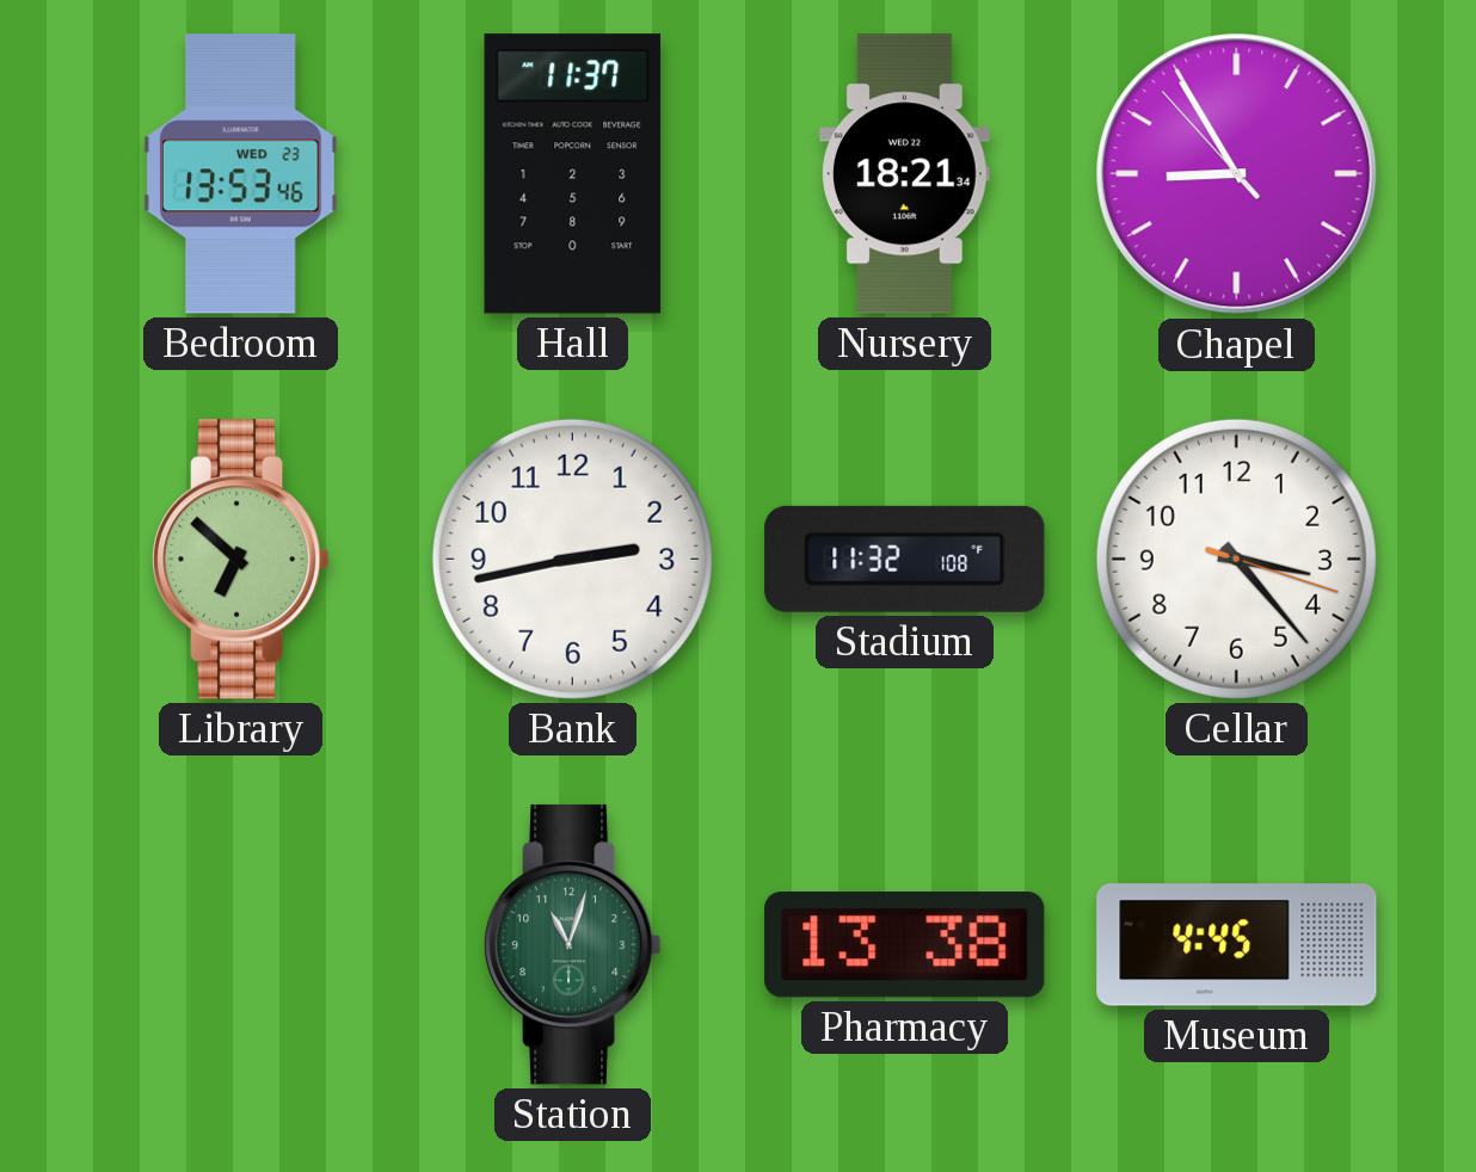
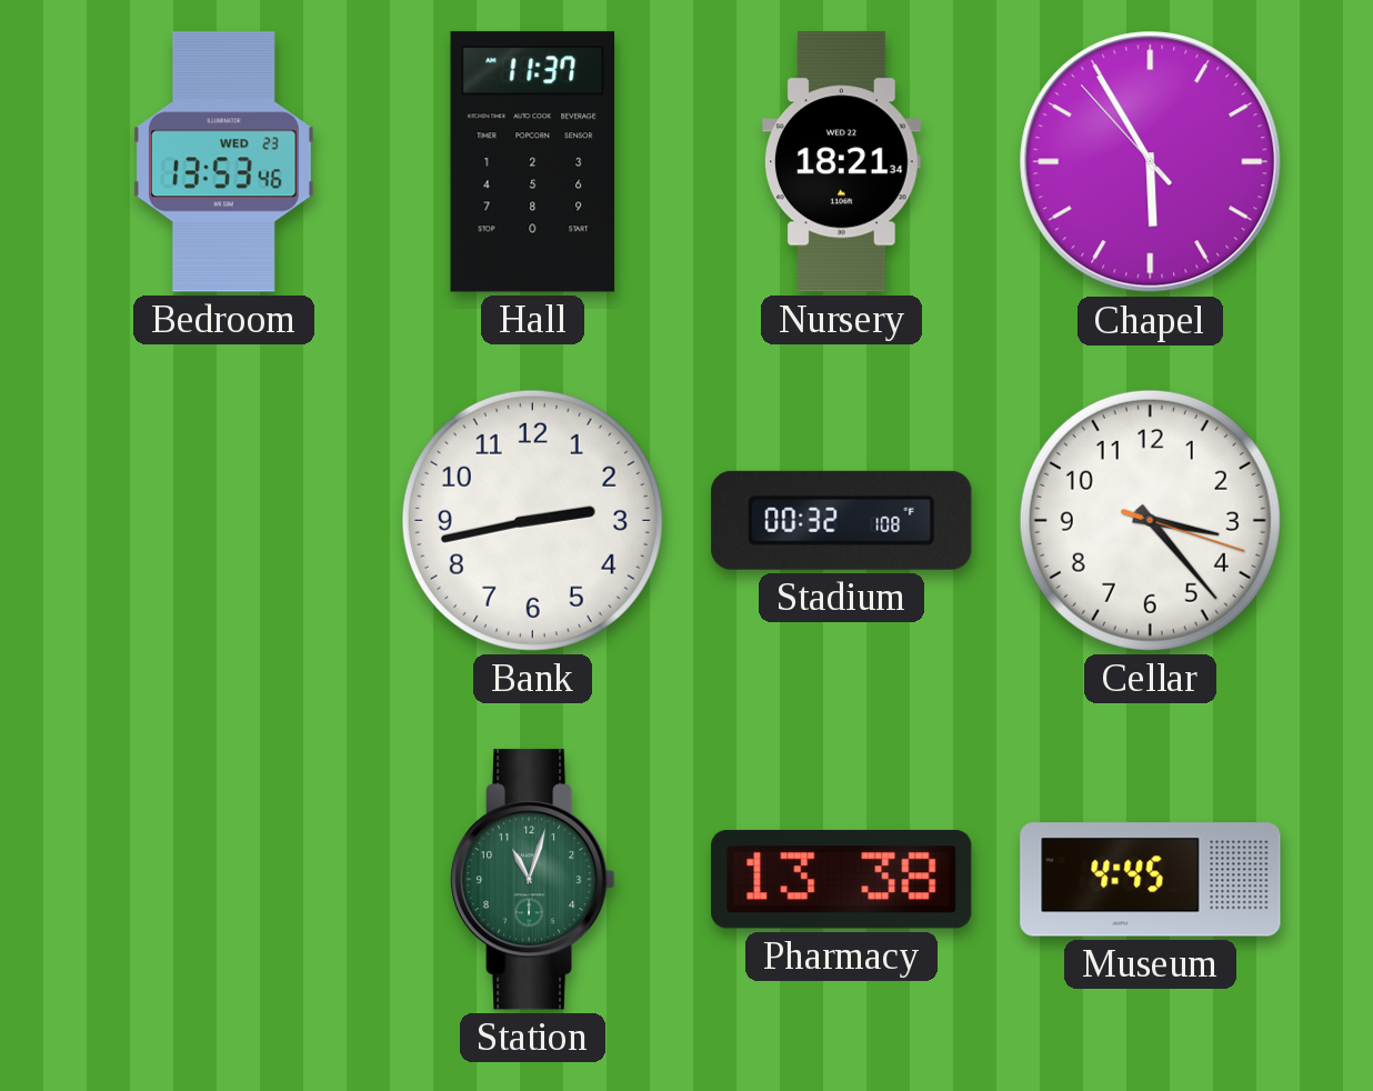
Chapel: 8:54 -> 5:54 (1151, 162)
Library: 6:52 -> none (241, 560)
Stadium: 11:32 -> 00:32 (842, 520)
